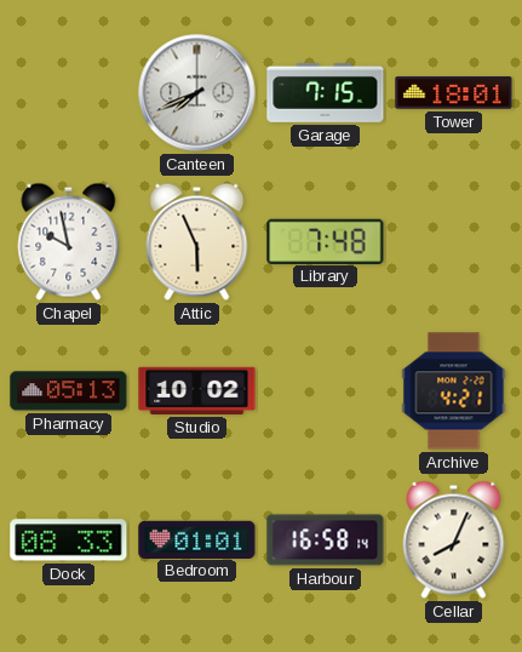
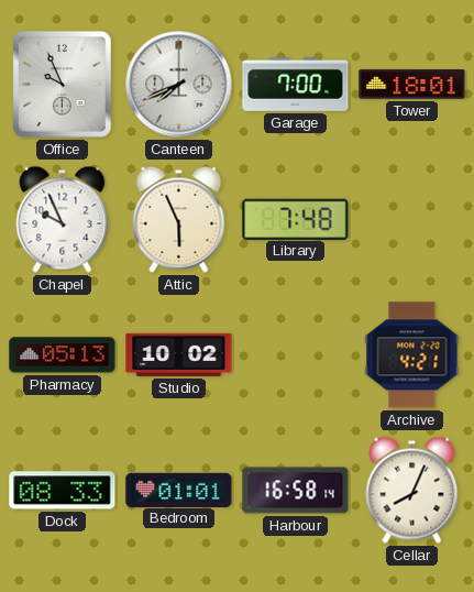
Office: none -> 9:56 (63, 85)
Garage: 7:15 -> 7:00 (296, 84)
Chapel: 9:58 -> 9:56 (63, 219)
